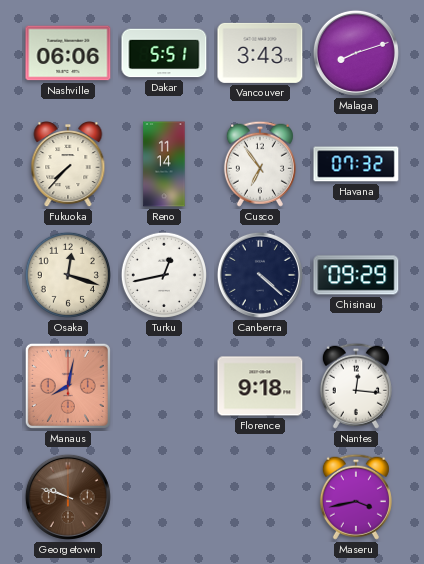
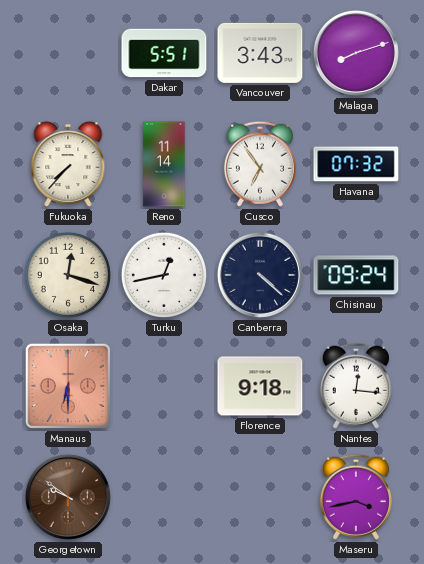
Nashville: 06:06 -> none (68, 53)
Chisinau: 09:29 -> 09:24 (356, 275)
Manaus: 8:02 -> 6:30 (68, 386)
Georgetown: 9:48 -> 9:51 (68, 497)
